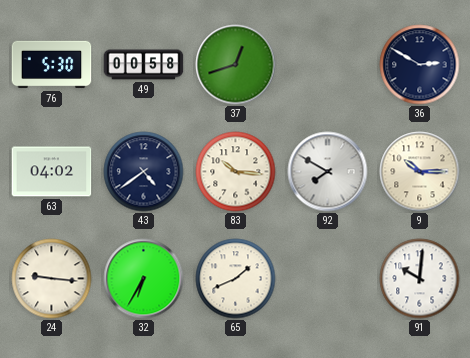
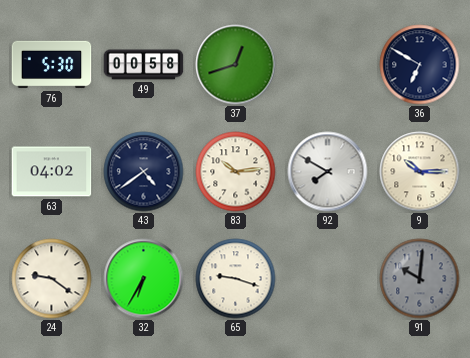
36: 2:50 -> 6:50 (420, 65)
83: 10:16 -> 10:14 (236, 172)
24: 9:16 -> 9:21 (52, 279)
65: 1:41 -> 9:18 (236, 279)
91 dial: white -> grey (420, 279)
